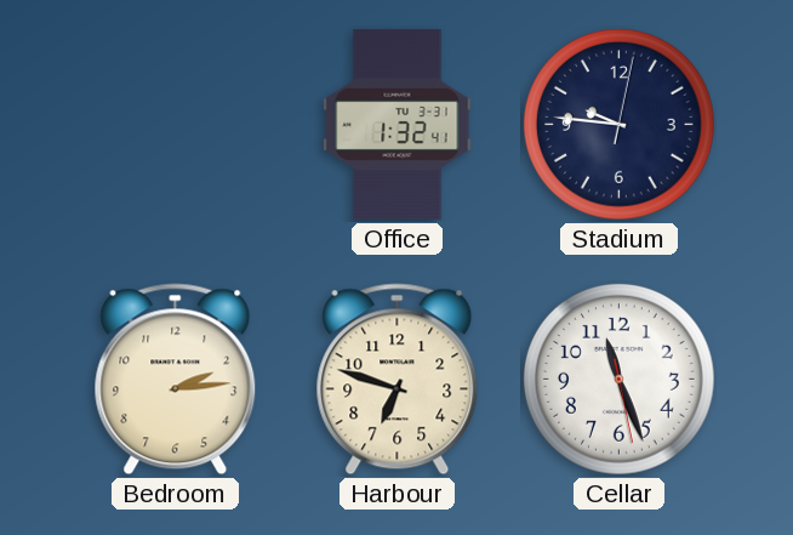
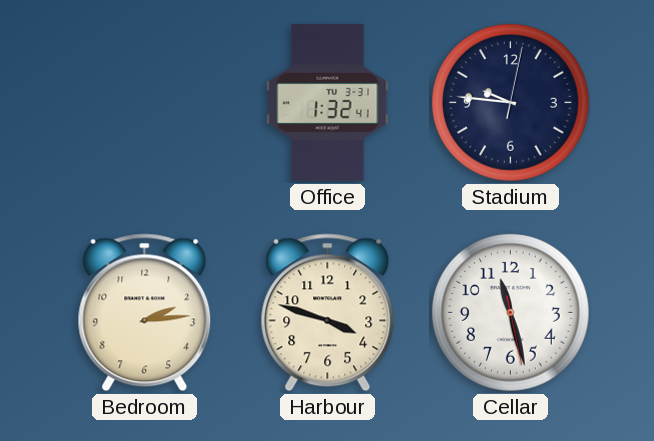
Harbour: 6:48 -> 3:48 (328, 313)
Cellar: 11:26 -> 11:27 (510, 312)
